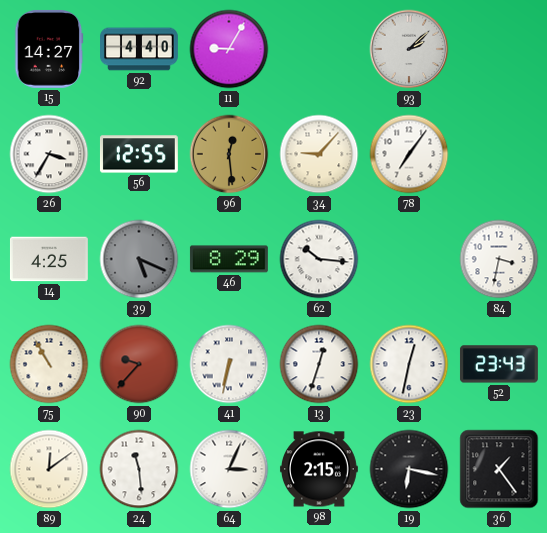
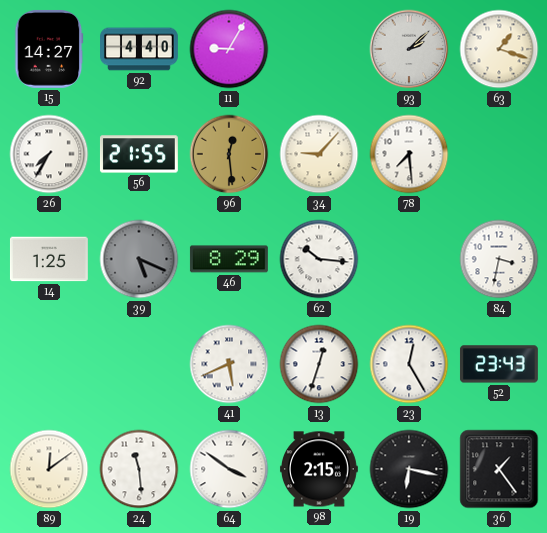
63: none -> 1:18 (499, 49)
26: 3:35 -> 7:35 (49, 154)
56: 12:55 -> 21:55 (139, 154)
78: 7:06 -> 7:29 (409, 154)
14: 4:25 -> 1:25 (49, 259)
75: 10:55 -> none (49, 364)
90: 9:37 -> none (139, 364)
41: 6:32 -> 5:41 (229, 364)
23: 12:32 -> 12:25 (409, 364)
64: 3:04 -> 3:51 (229, 469)
